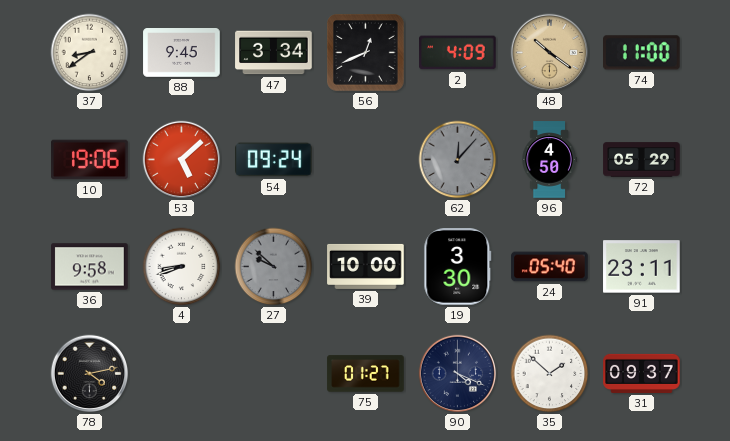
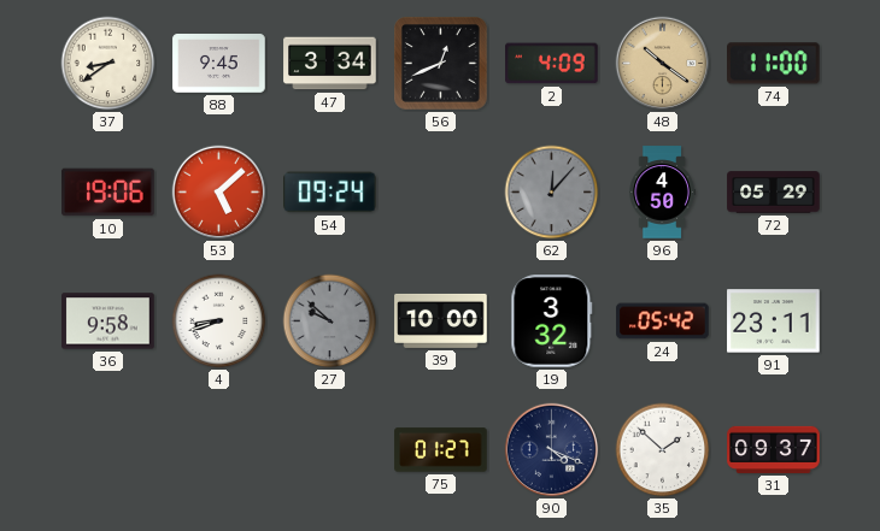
19: 3:30 -> 3:32 (552, 321)
24: 05:40 -> 05:42 (663, 321)
78: 4:13 -> none (90, 374)
